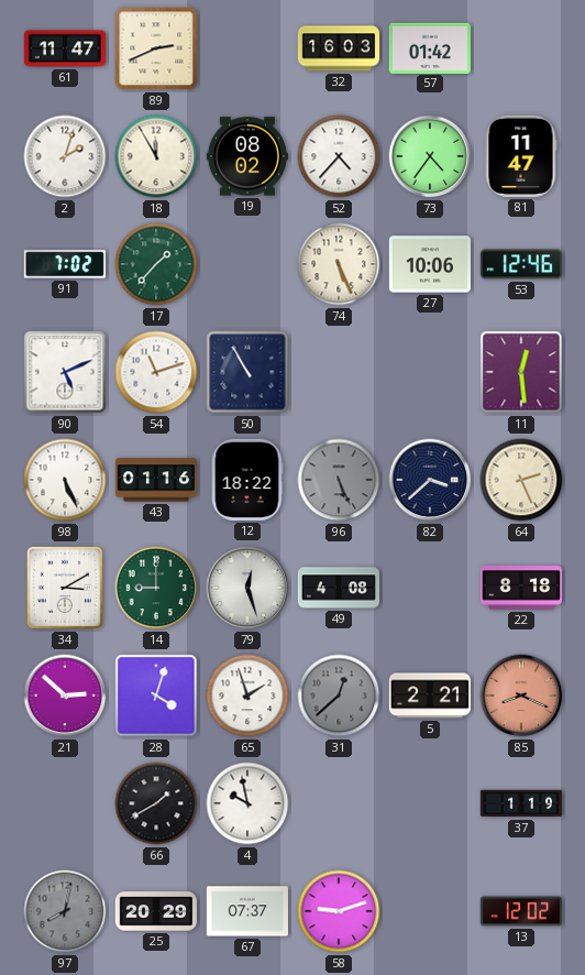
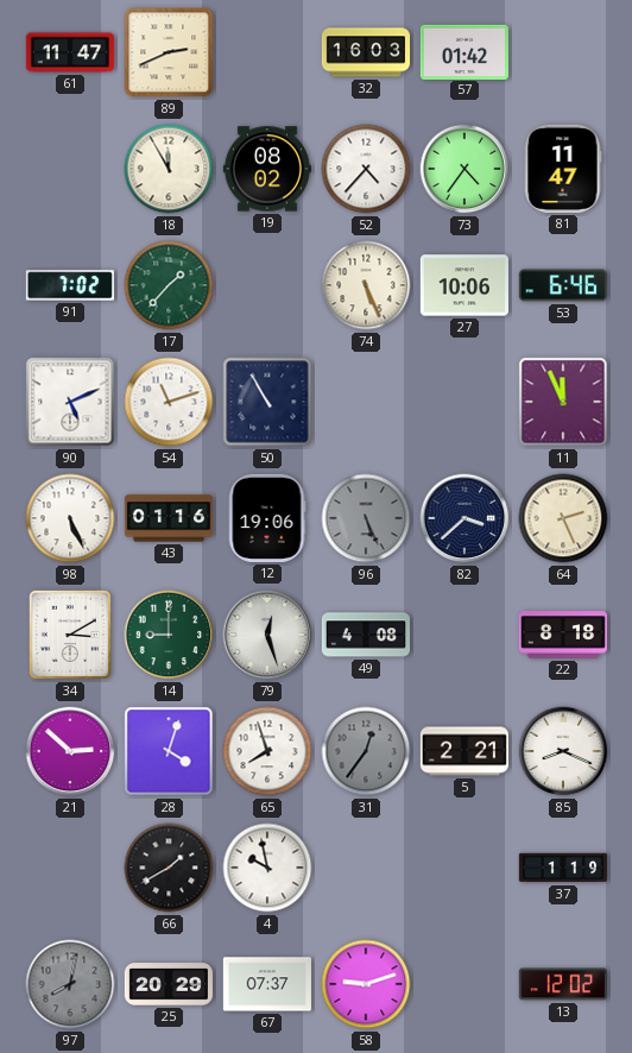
2: 2:03 -> none (65, 156)
53: 12:46 -> 6:46 (563, 285)
11: 12:29 -> 11:56 (563, 402)
12: 18:22 -> 19:06 (267, 518)
65: 1:57 -> 7:57 (267, 751)
31: 12:38 -> 12:36 (366, 751)
85 dial: salmon -> white (563, 751)
